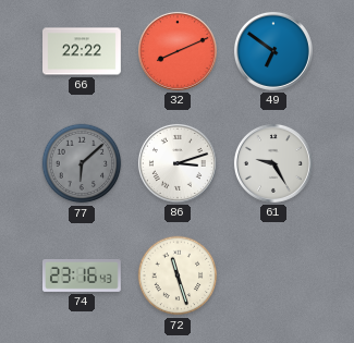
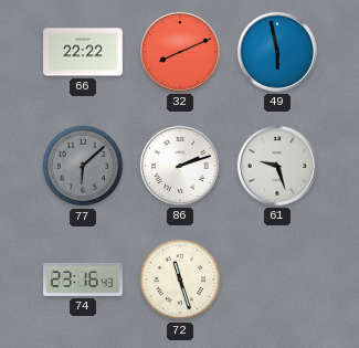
49: 6:51 -> 5:58 (277, 52)
86: 3:12 -> 2:12 (180, 166)
61: 9:25 -> 9:27 (277, 166)
